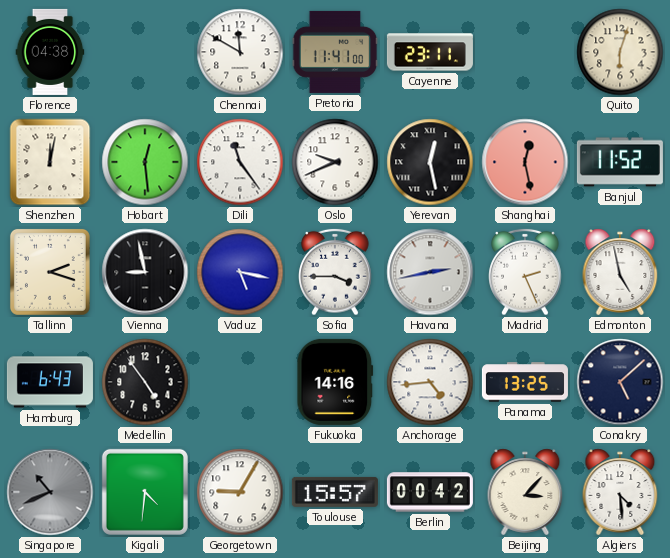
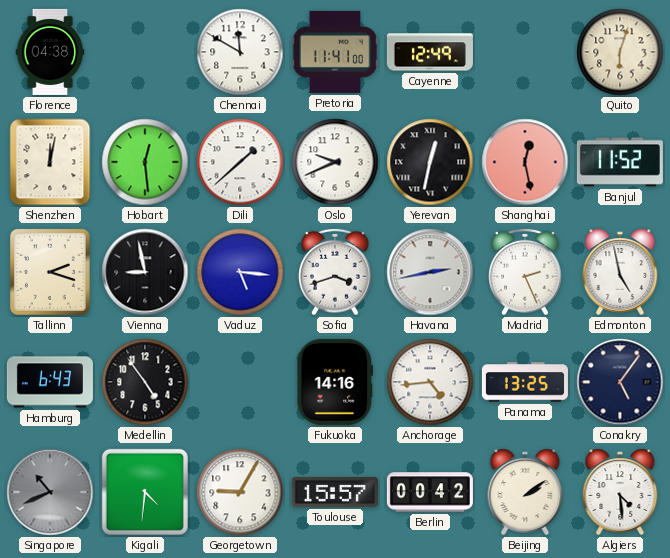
Cayenne: 23:11 -> 12:49 (430, 52)
Dili: 11:24 -> 1:38 (240, 162)
Yerevan: 12:28 -> 12:32 (430, 162)
Vaduz: 5:17 -> 5:16 (240, 272)
Sofia: 3:45 -> 3:42 (335, 272)
Conakry: 5:08 -> 5:06 (620, 382)
Beijing: 3:07 -> 2:09 (525, 492)
